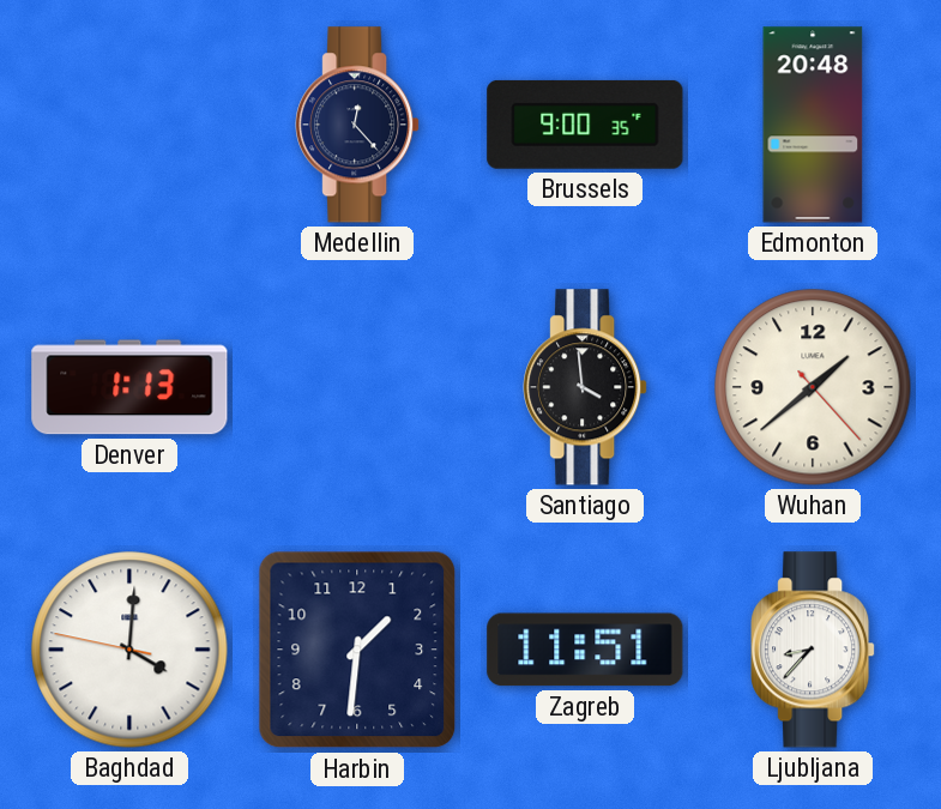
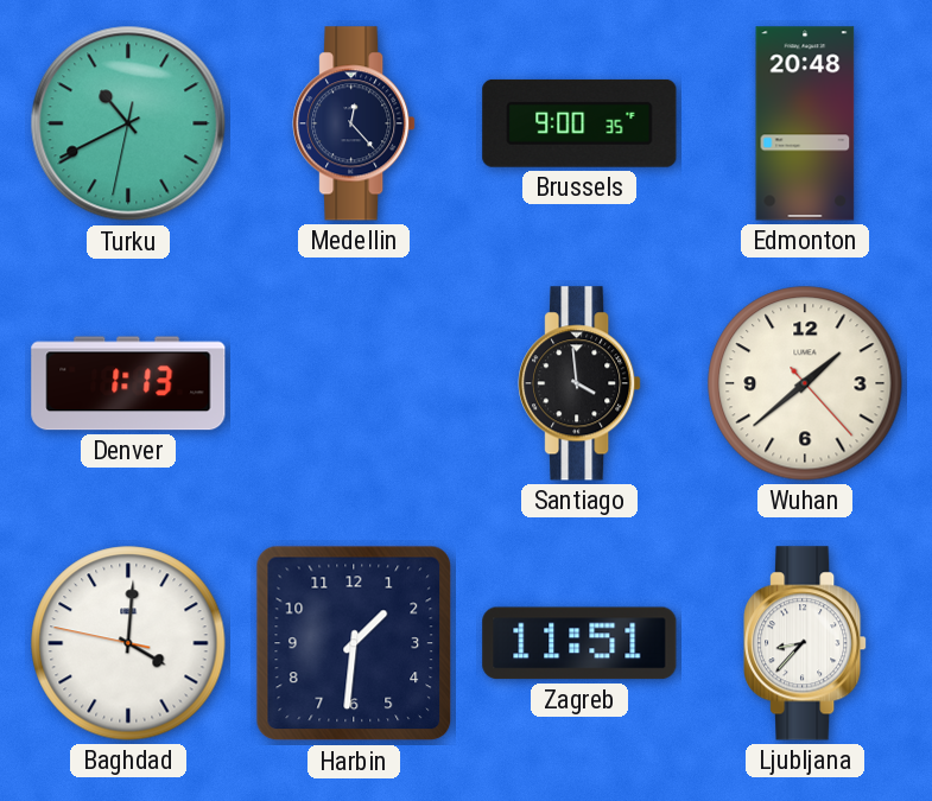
Turku: none -> 10:40 (128, 123)
